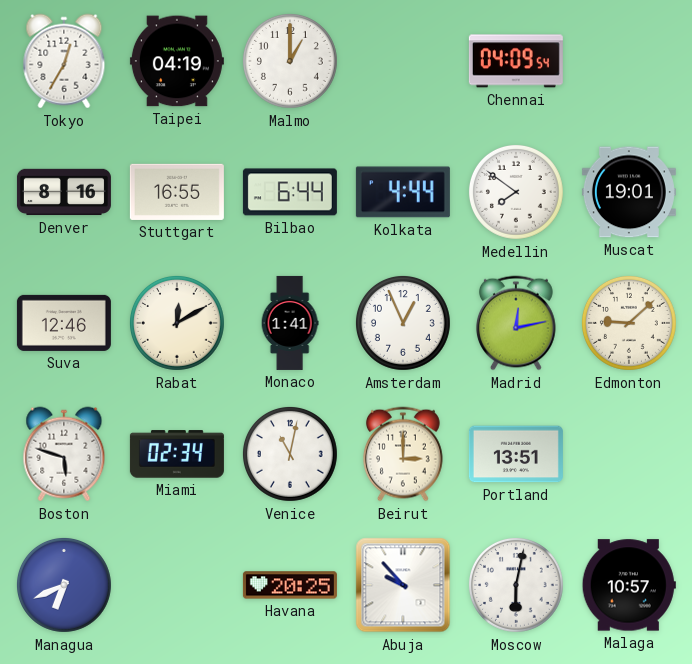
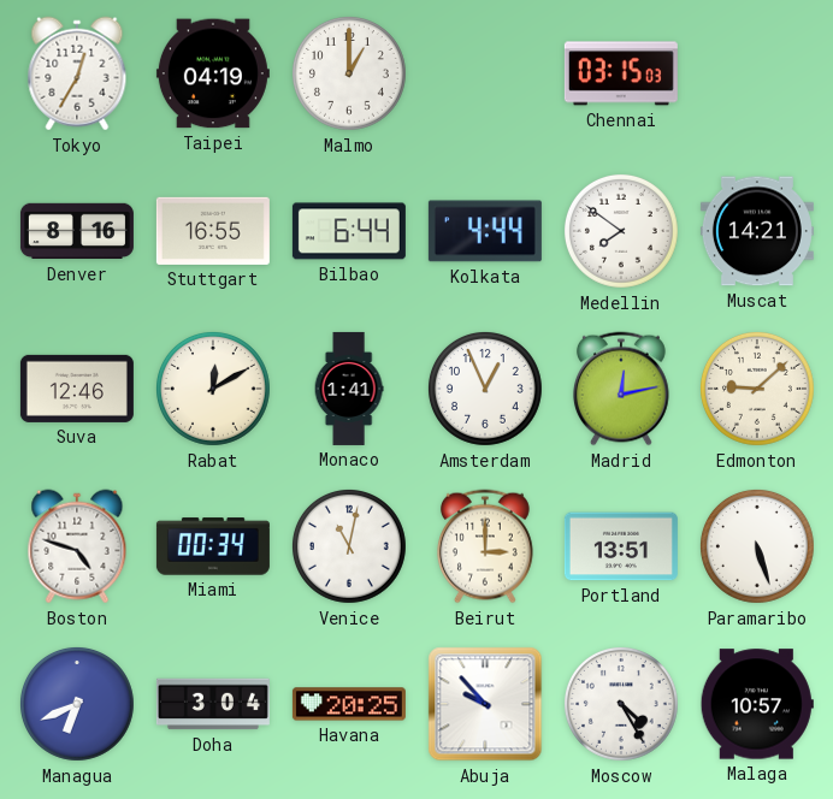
Chennai: 04:09 -> 03:15 (621, 73)
Muscat: 19:01 -> 14:21 (757, 231)
Boston: 5:48 -> 4:48 (77, 546)
Miami: 02:34 -> 00:34 (213, 546)
Paramaribo: none -> 5:27 (757, 546)
Doha: none -> 3:04 (213, 704)
Moscow: 6:02 -> 4:25 (621, 704)
